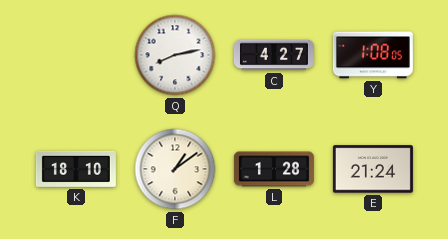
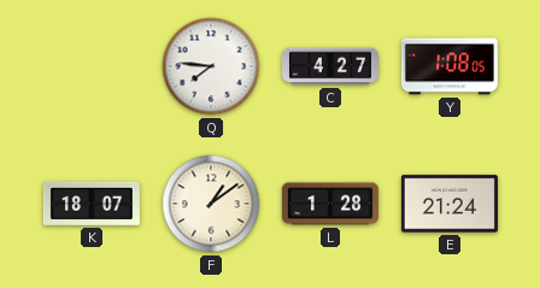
Q: 8:13 -> 7:46 (211, 66)
K: 18:10 -> 18:07 (92, 204)
